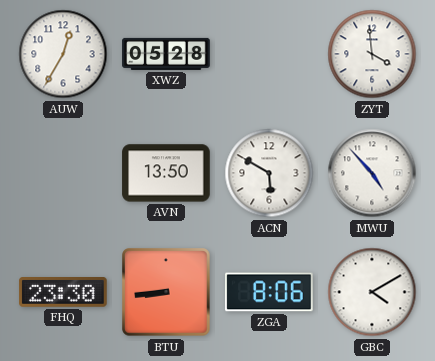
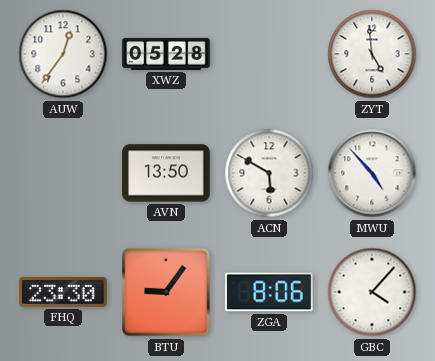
AUW: 12:35 -> 12:36 (63, 54)
ZYT: 3:59 -> 4:59 (372, 54)
BTU: 8:44 -> 9:06 (166, 292)
GBC: 4:10 -> 4:07 (372, 292)
